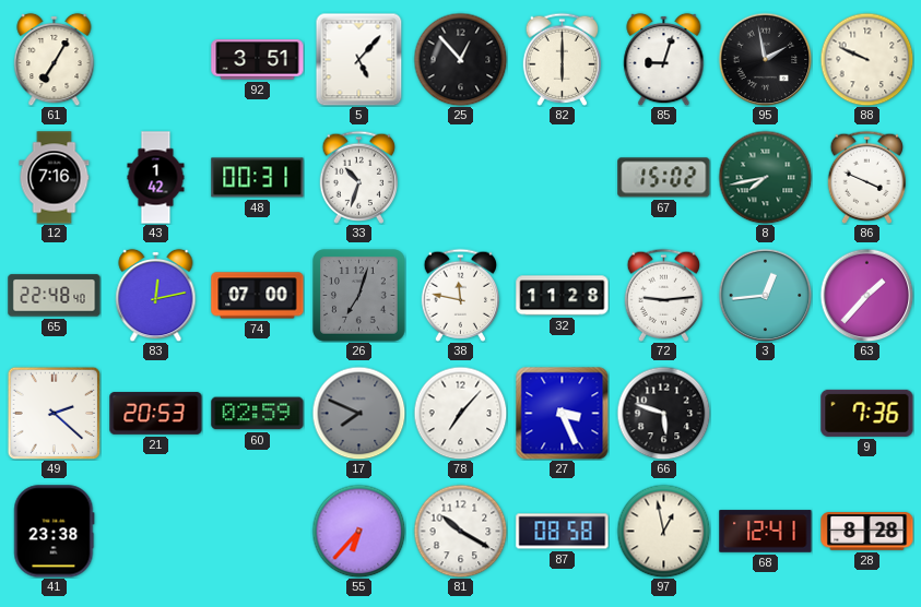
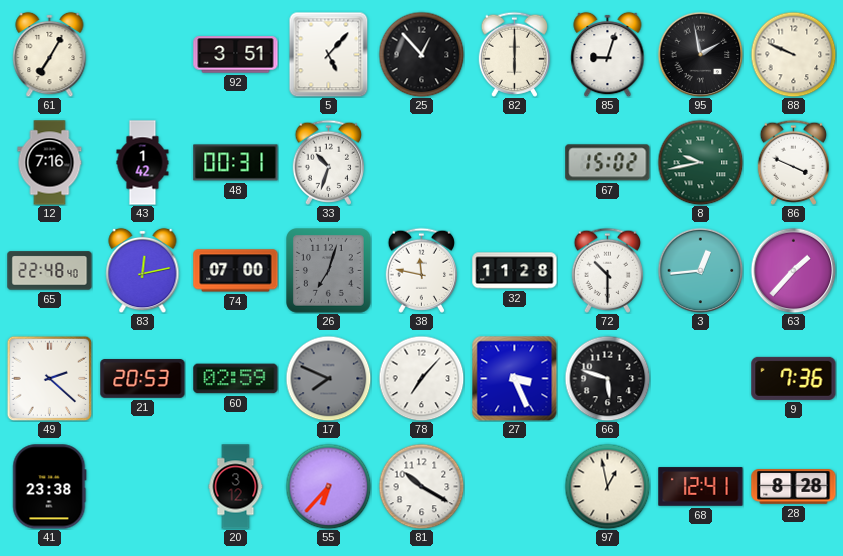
8: 7:43 -> 9:43 (700, 162)
72: 9:14 -> 10:30 (608, 270)
20: none -> 3:12 (236, 487)
87: 08:58 -> none (563, 532)
